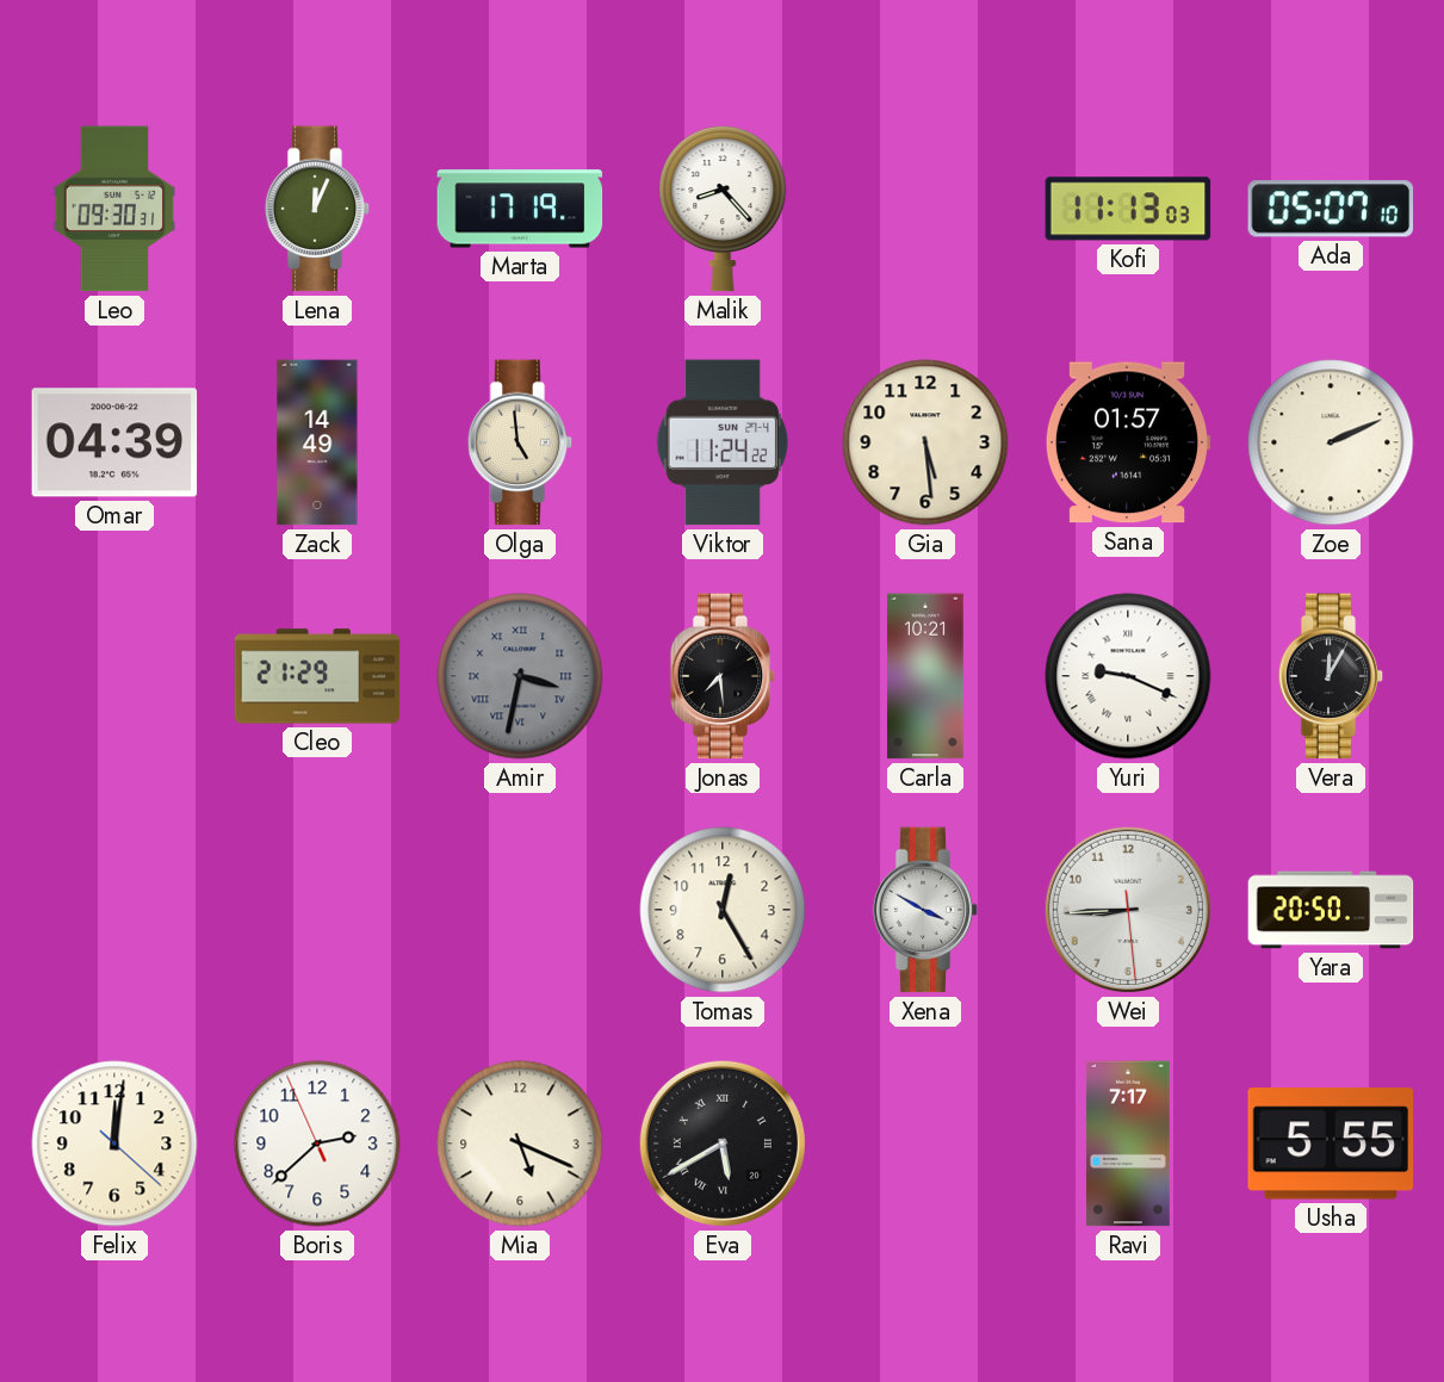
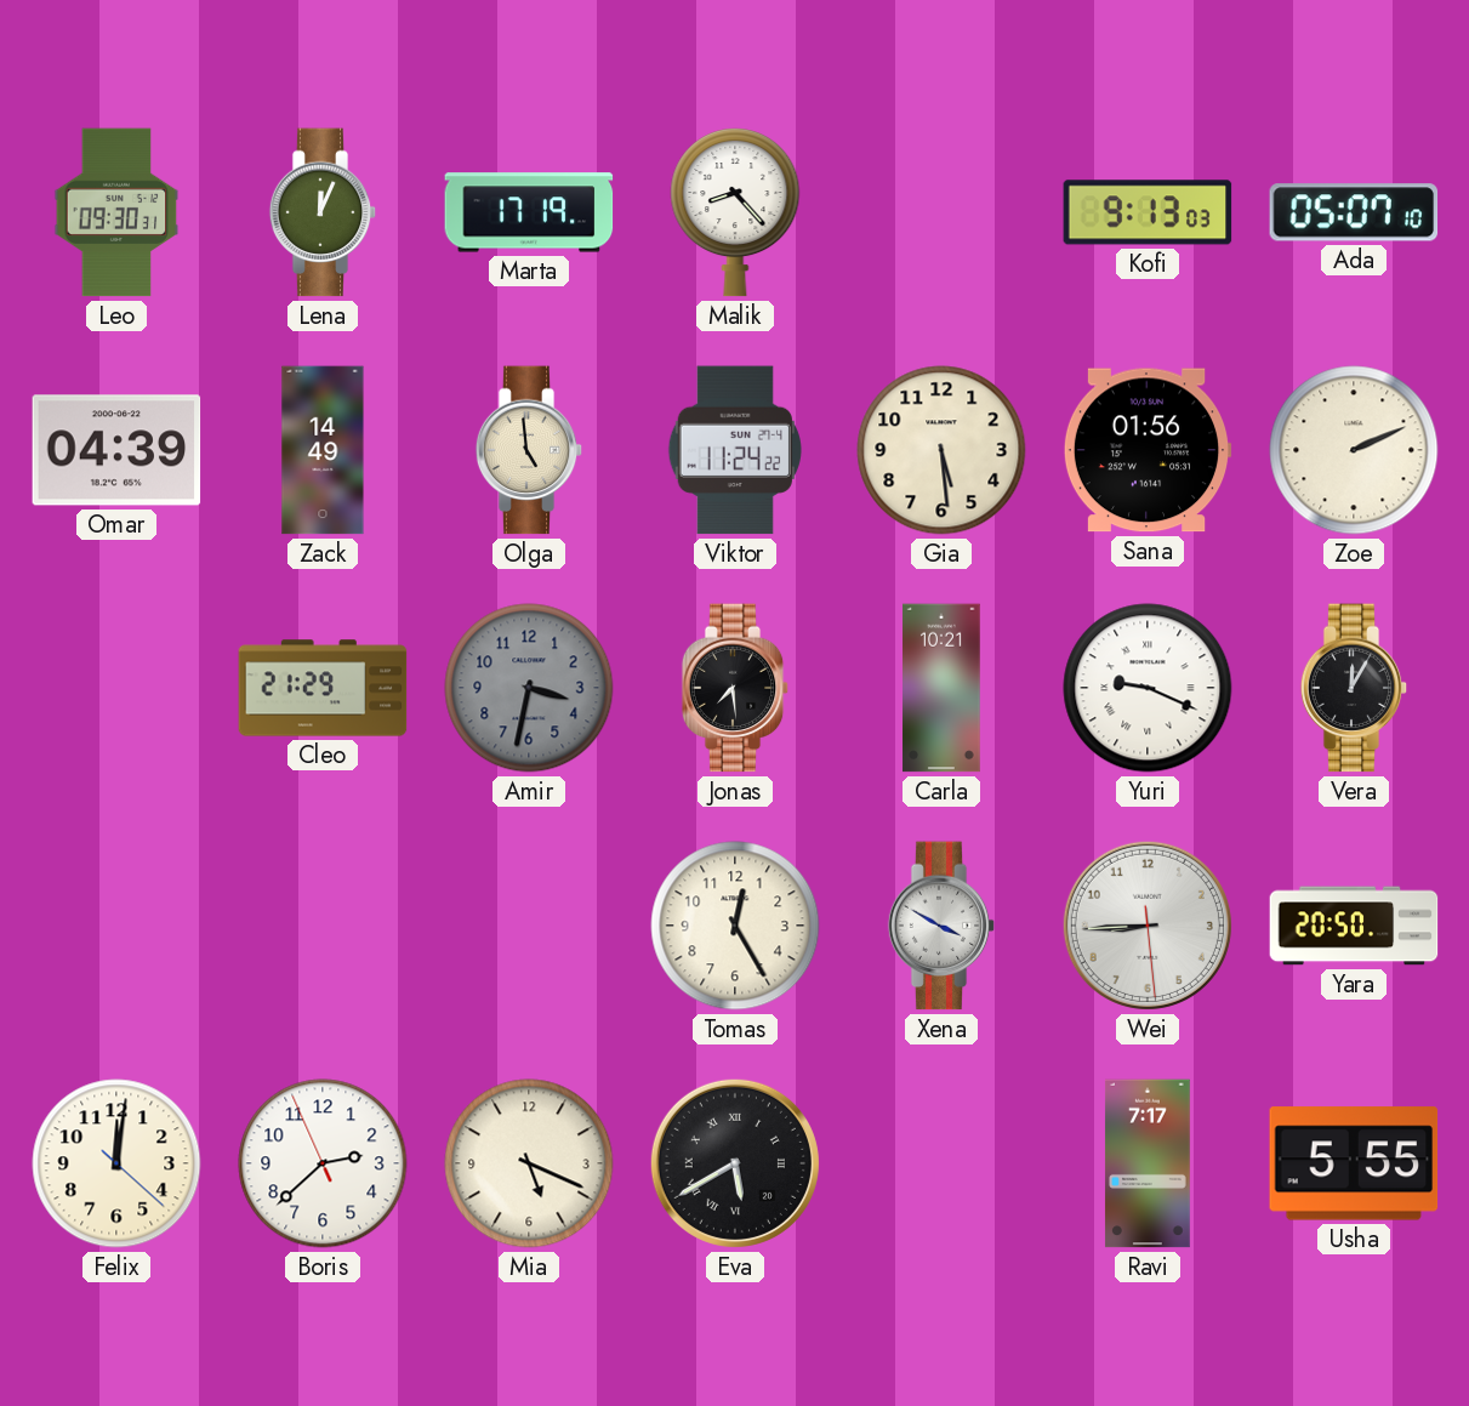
Kofi: 11:13 -> 9:13 (1148, 212)
Sana: 01:57 -> 01:56 (1148, 450)
Amir numerals: Roman -> Arabic (529, 688)
